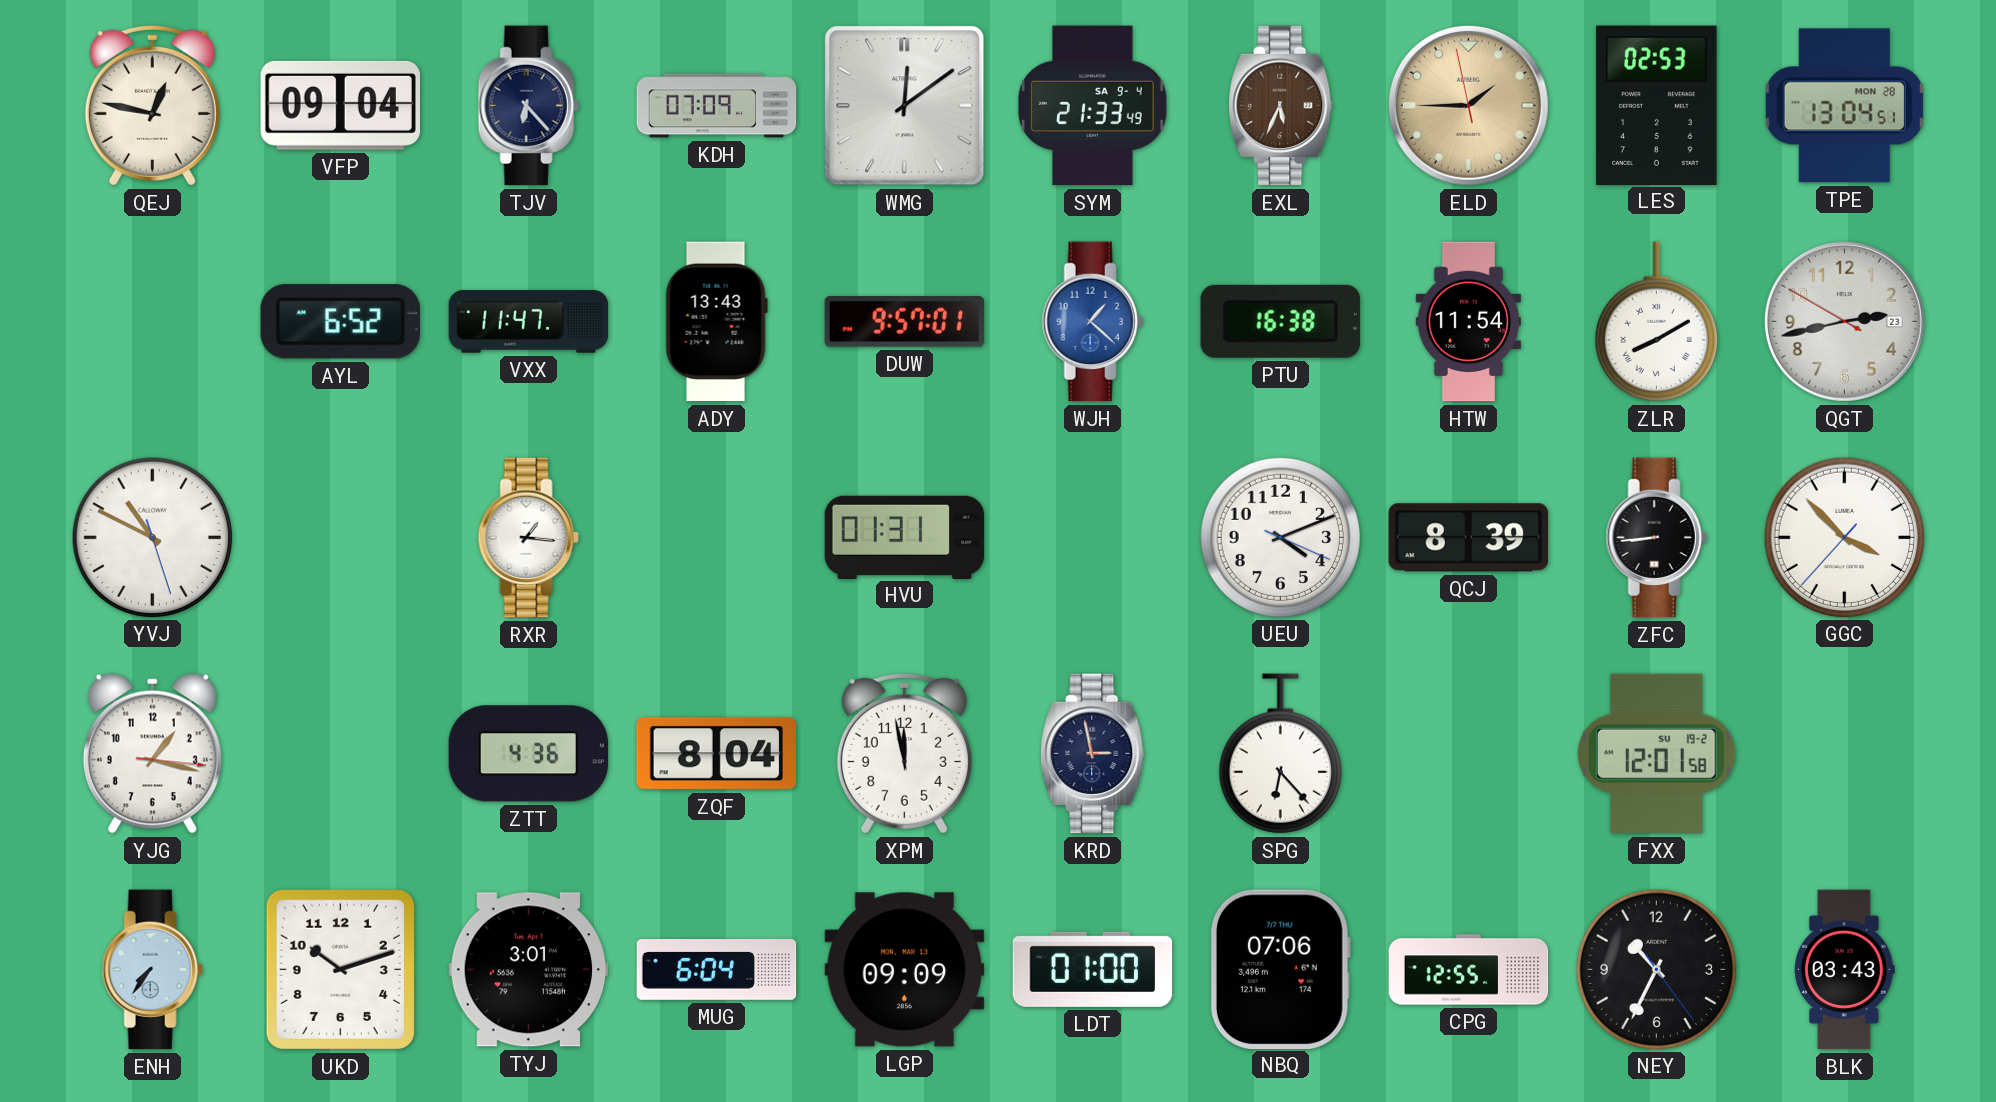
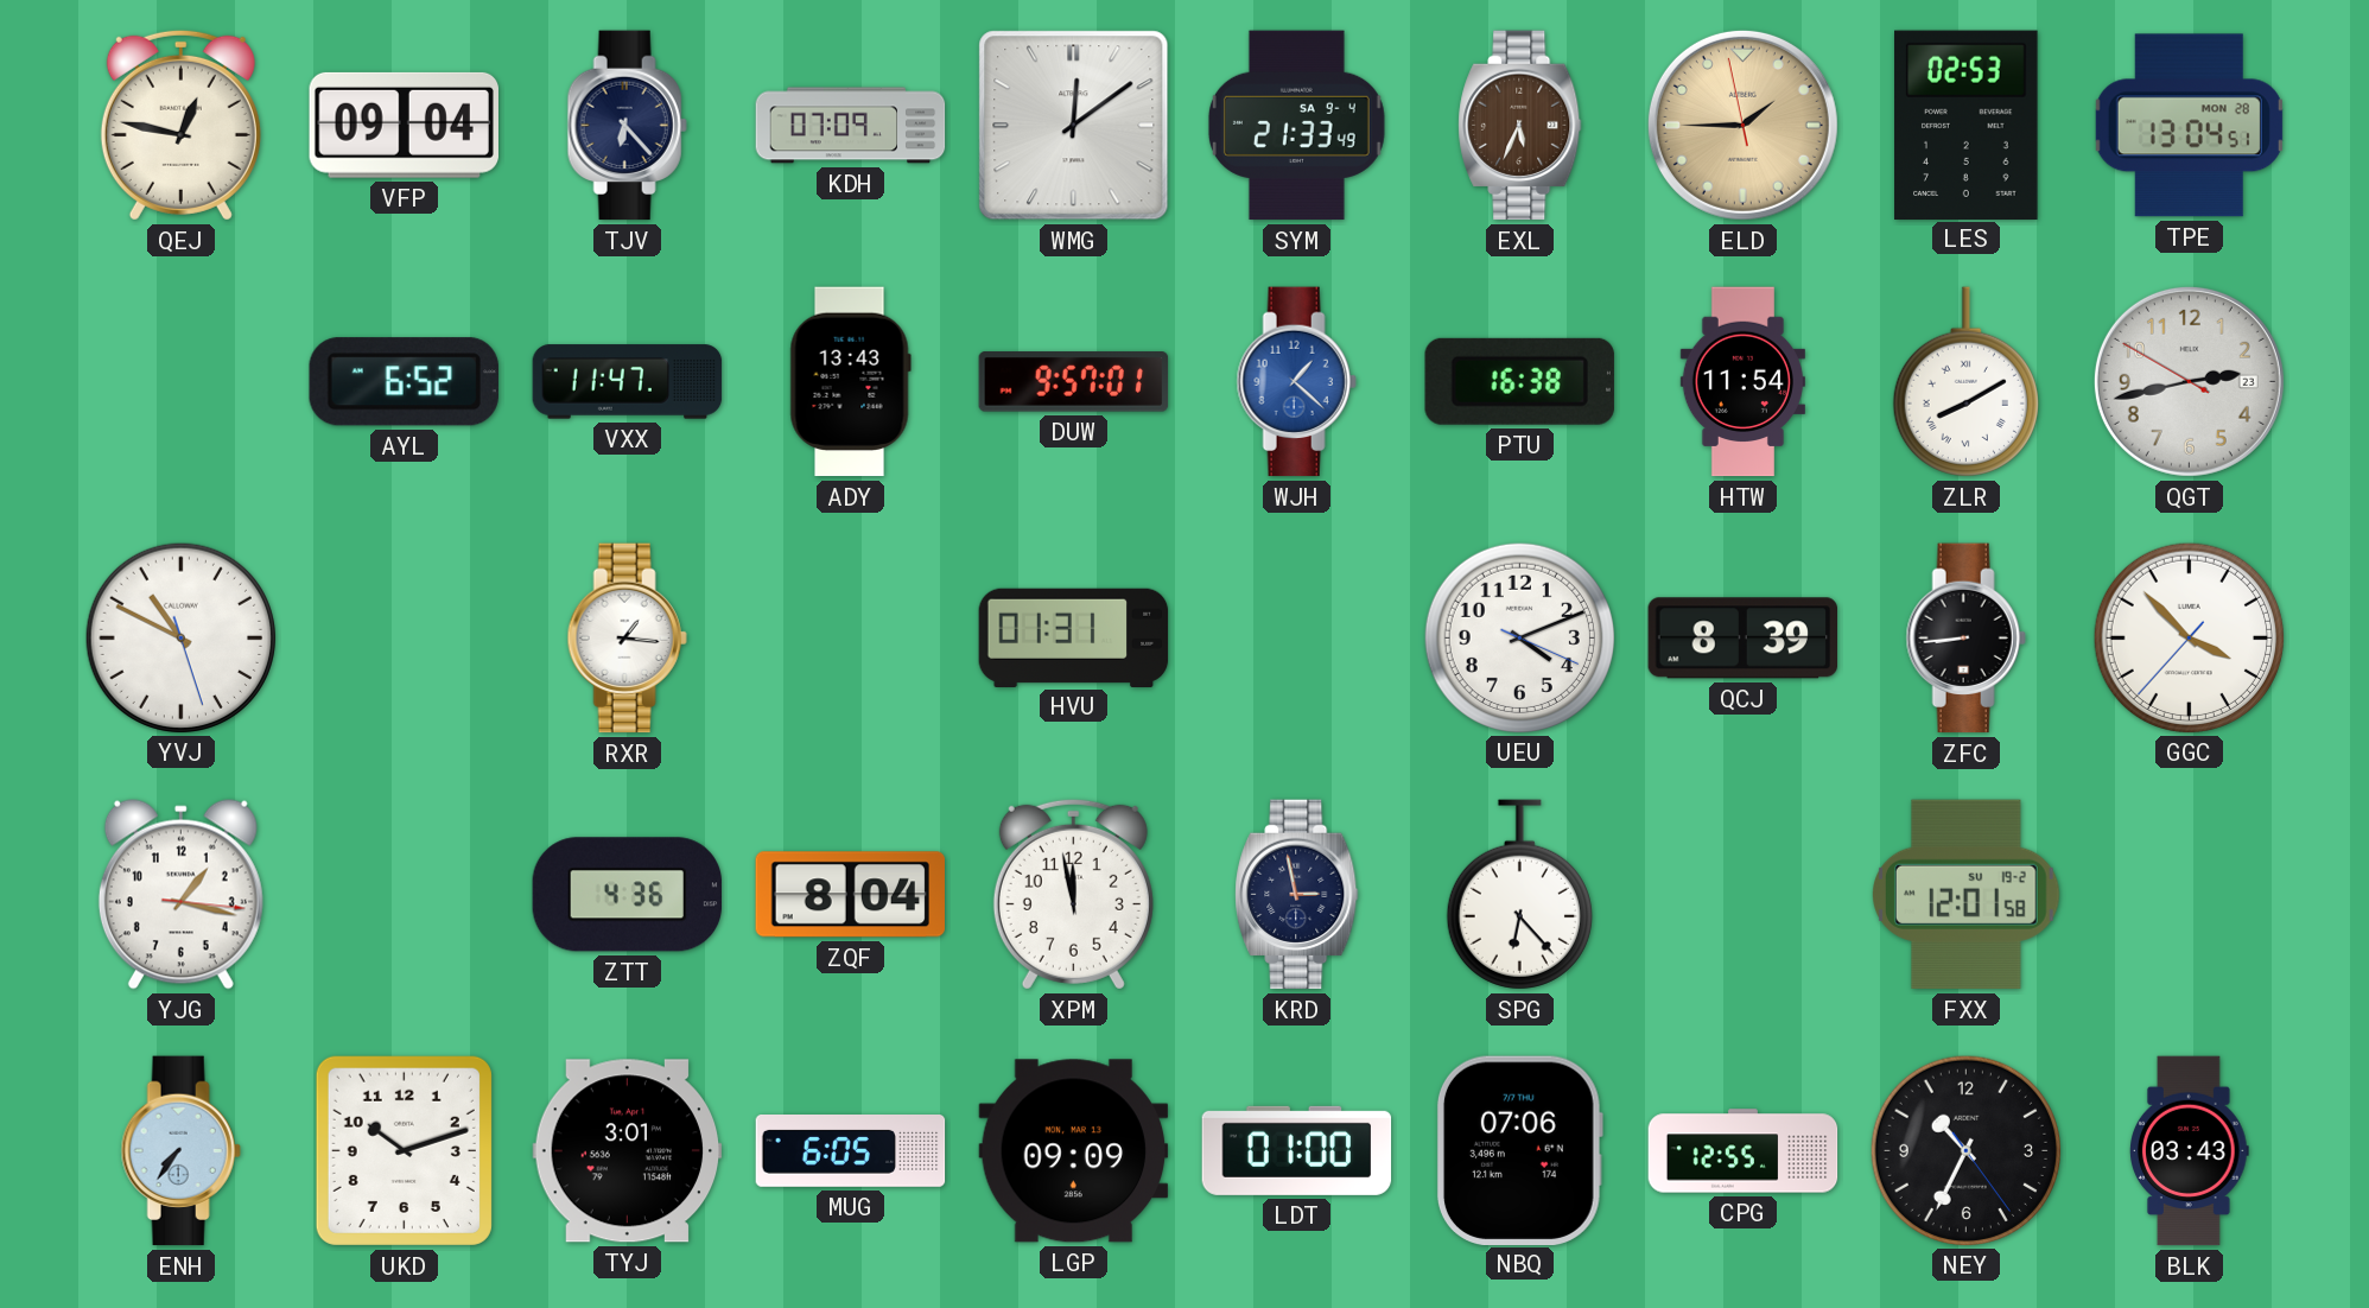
MUG: 6:04 -> 6:05 (851, 1151)
